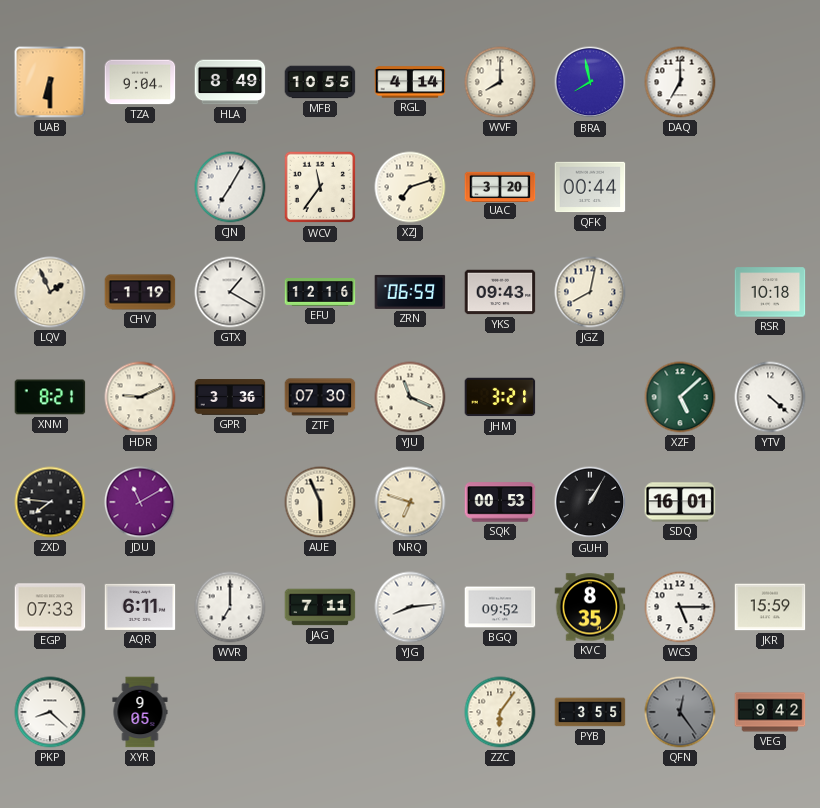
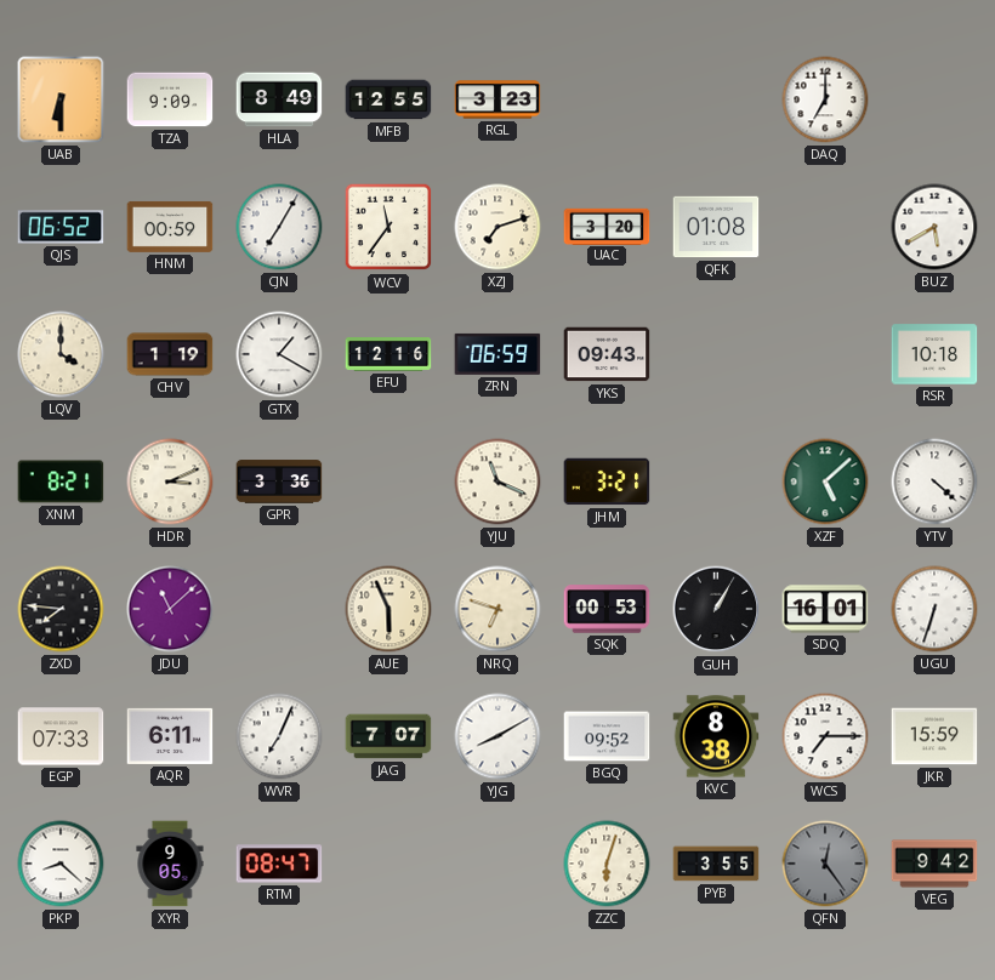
TZA: 9:04 -> 9:09 (170, 99)
MFB: 10:55 -> 12:55 (388, 99)
RGL: 4:14 -> 3:23 (497, 99)
WVF: 8:00 -> none (500, 82)
BRA: 7:58 -> none (590, 82)
QJS: none -> 06:52 (61, 227)
HNM: none -> 00:59 (170, 227)
QFK: 00:44 -> 01:08 (716, 227)
BUZ: none -> 5:40 (934, 227)
LQV: 1:56 -> 4:00 (61, 354)
JGZ: 8:02 -> none (590, 292)
HDR: 9:11 -> 3:11 (170, 482)
ZTF: 07:30 -> none (320, 397)
JDU: 11:10 -> 11:08 (170, 609)
UGU: none -> 6:33 (934, 609)
WVR: 7:00 -> 7:04 (279, 736)
JAG: 7:11 -> 7:07 (388, 736)
YJG: 8:14 -> 8:10 (497, 736)
KVC: 8:35 -> 8:38 (716, 736)
WCS: 5:15 -> 7:15 (825, 736)
RTM: none -> 08:47 (279, 864)
ZZC: 6:06 -> 6:03 (607, 864)
